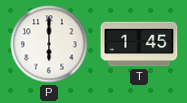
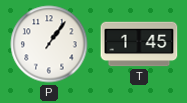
P: 6:00 -> 1:06 (49, 44)
